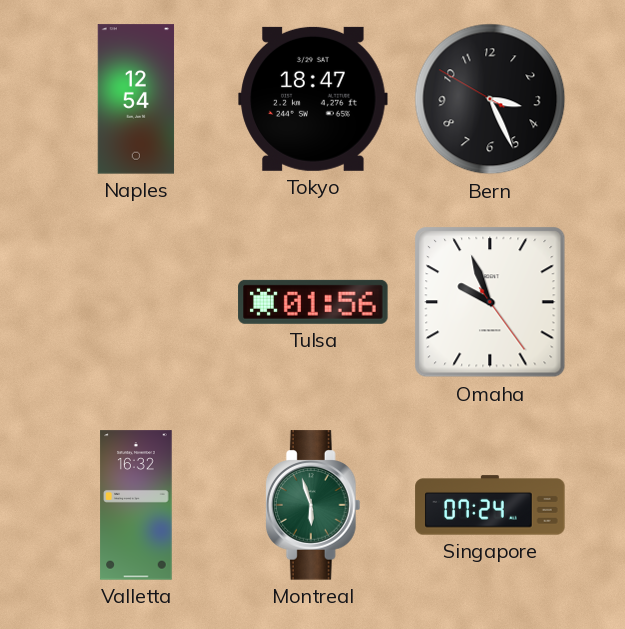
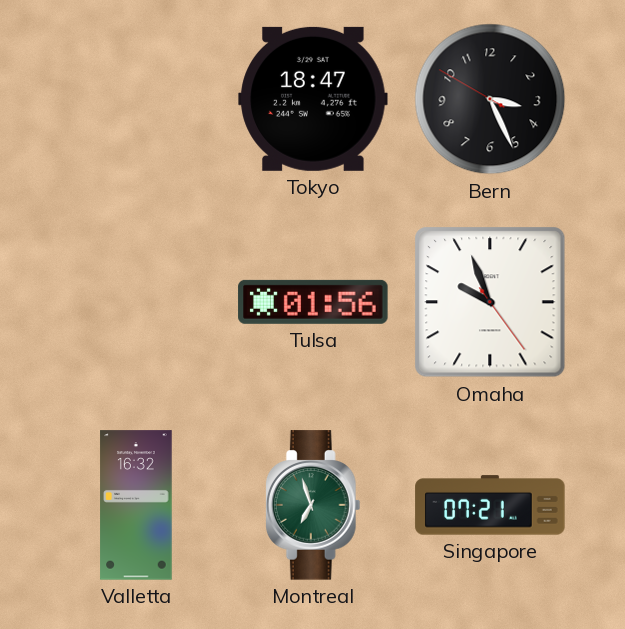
Naples: 12:54 -> none (136, 99)
Montreal: 5:57 -> 6:57 (313, 505)
Singapore: 07:24 -> 07:21 (490, 505)
